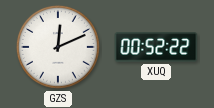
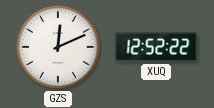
XUQ: 00:52 -> 12:52 (156, 47)
